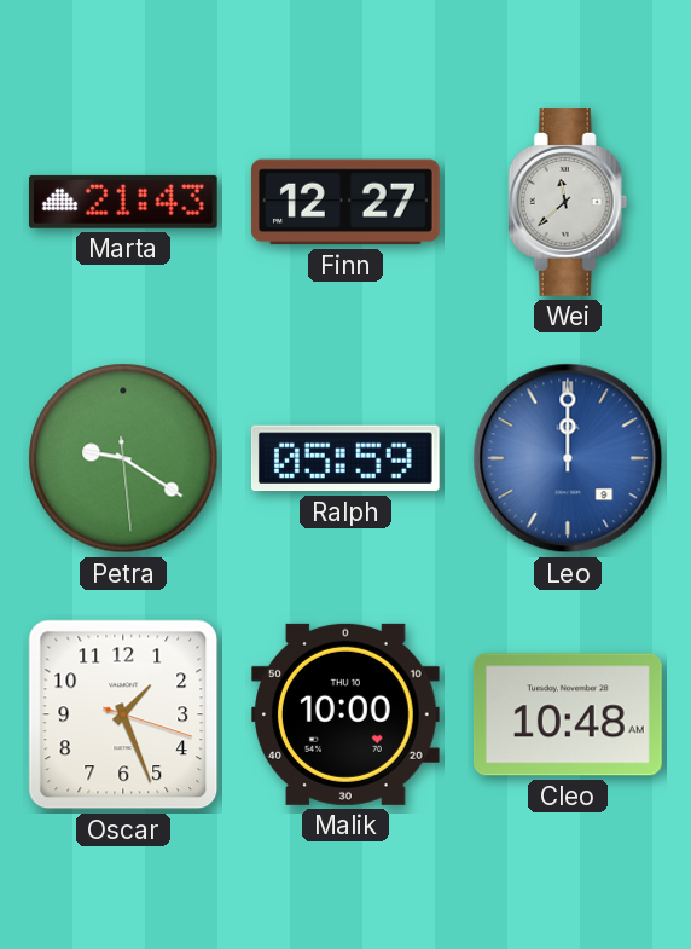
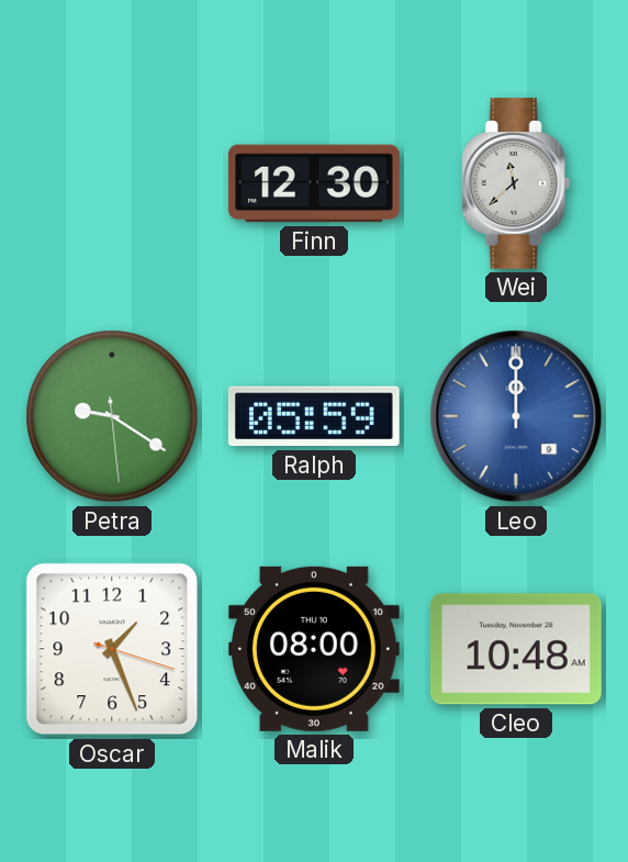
Marta: 21:43 -> none (123, 202)
Finn: 12:27 -> 12:30 (314, 183)
Malik: 10:00 -> 08:00 (314, 649)
